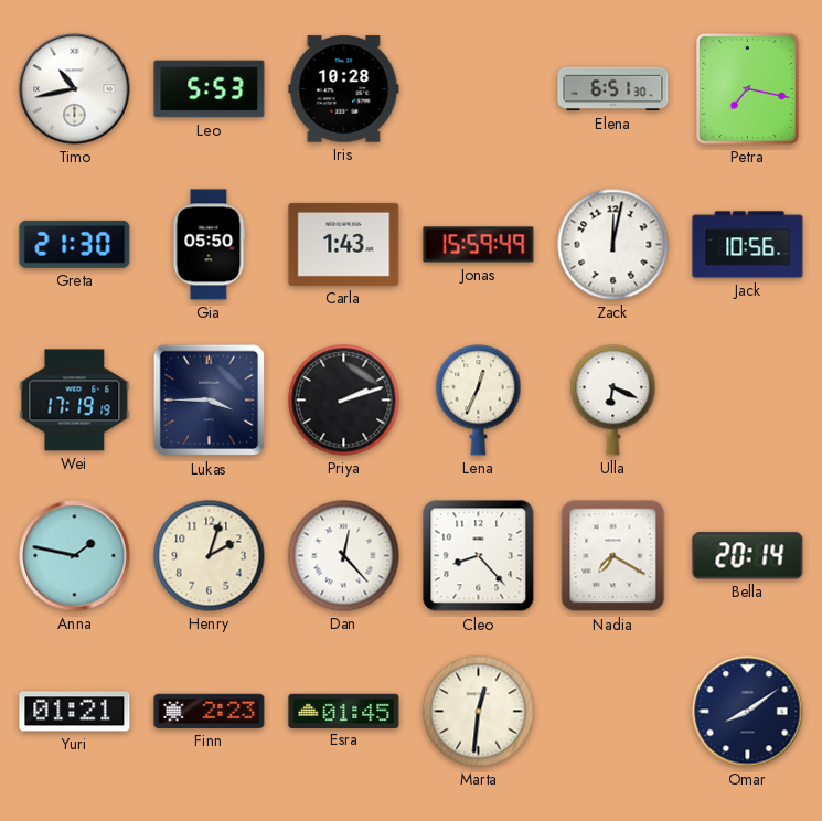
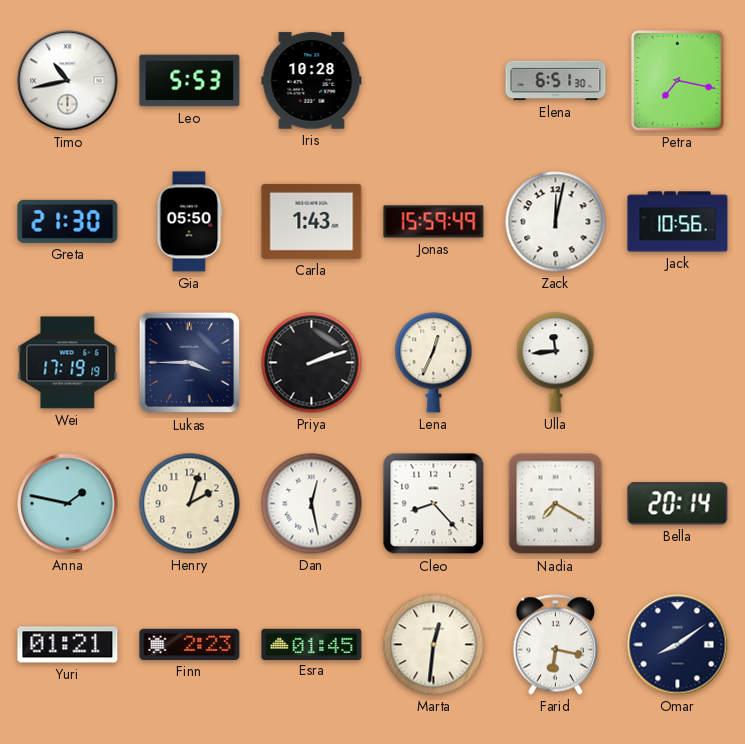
Ulla: 6:19 -> 11:44 (556, 363)
Dan: 12:23 -> 12:28 (312, 504)
Farid: none -> 6:17 (555, 645)
